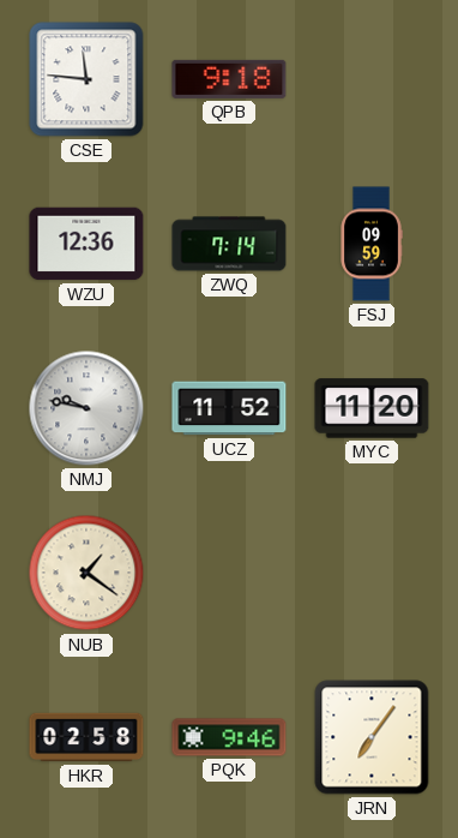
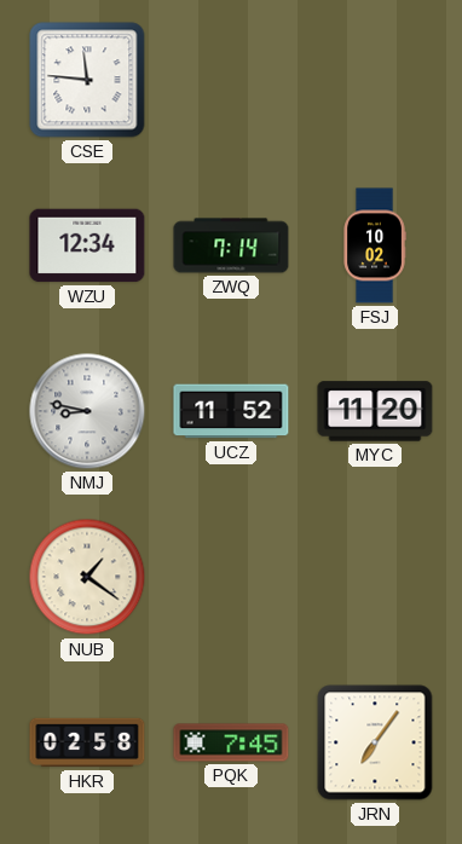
QPB: 9:18 -> none (229, 79)
WZU: 12:36 -> 12:34 (87, 245)
FSJ: 09:59 -> 10:02 (375, 245)
NMJ: 9:47 -> 8:47 (87, 411)
PQK: 9:46 -> 7:45 (231, 742)
